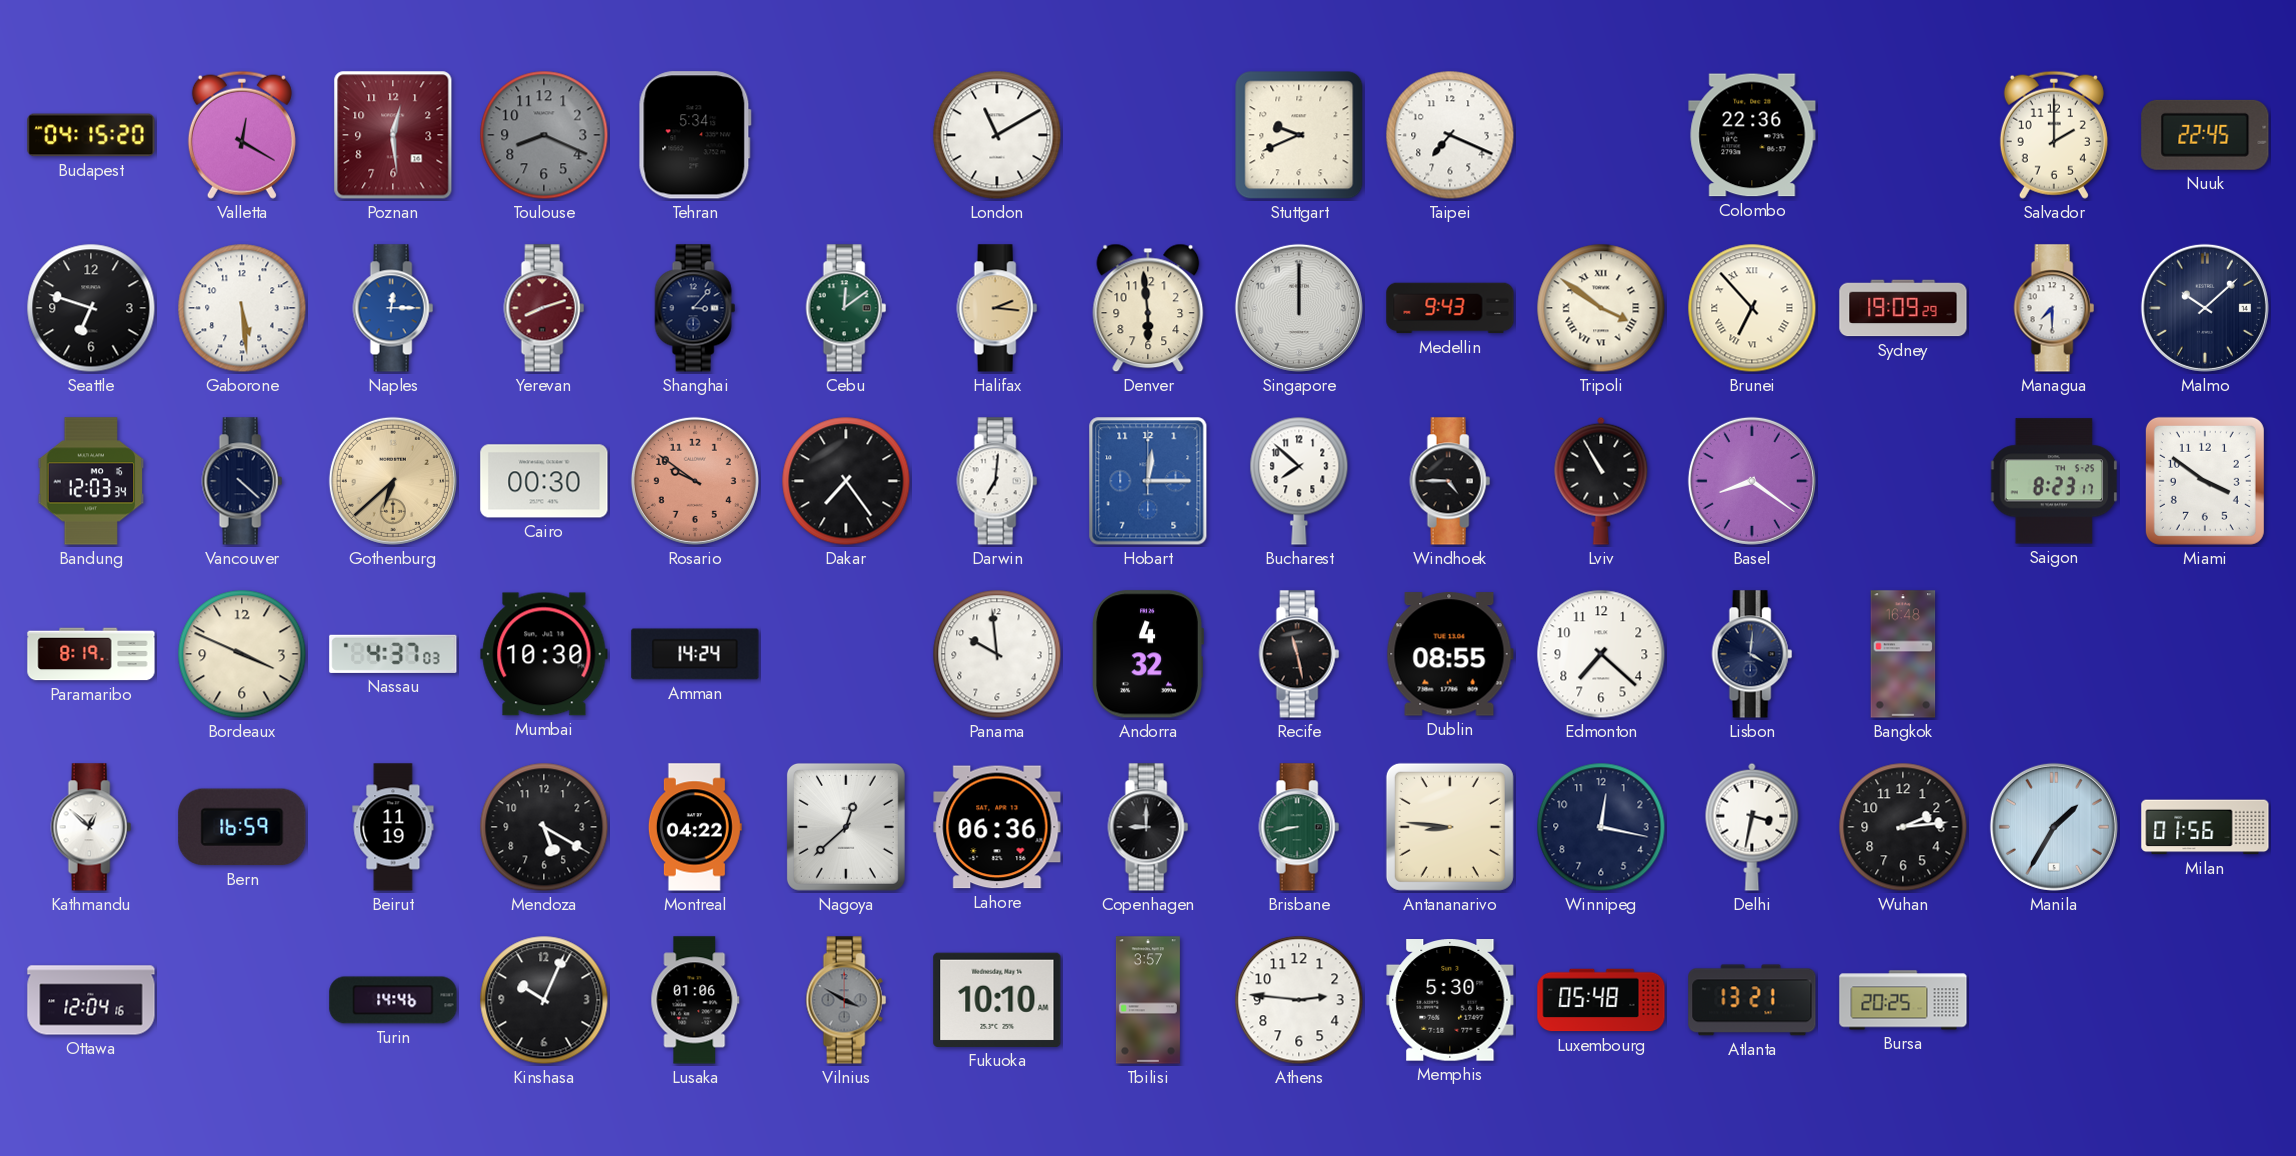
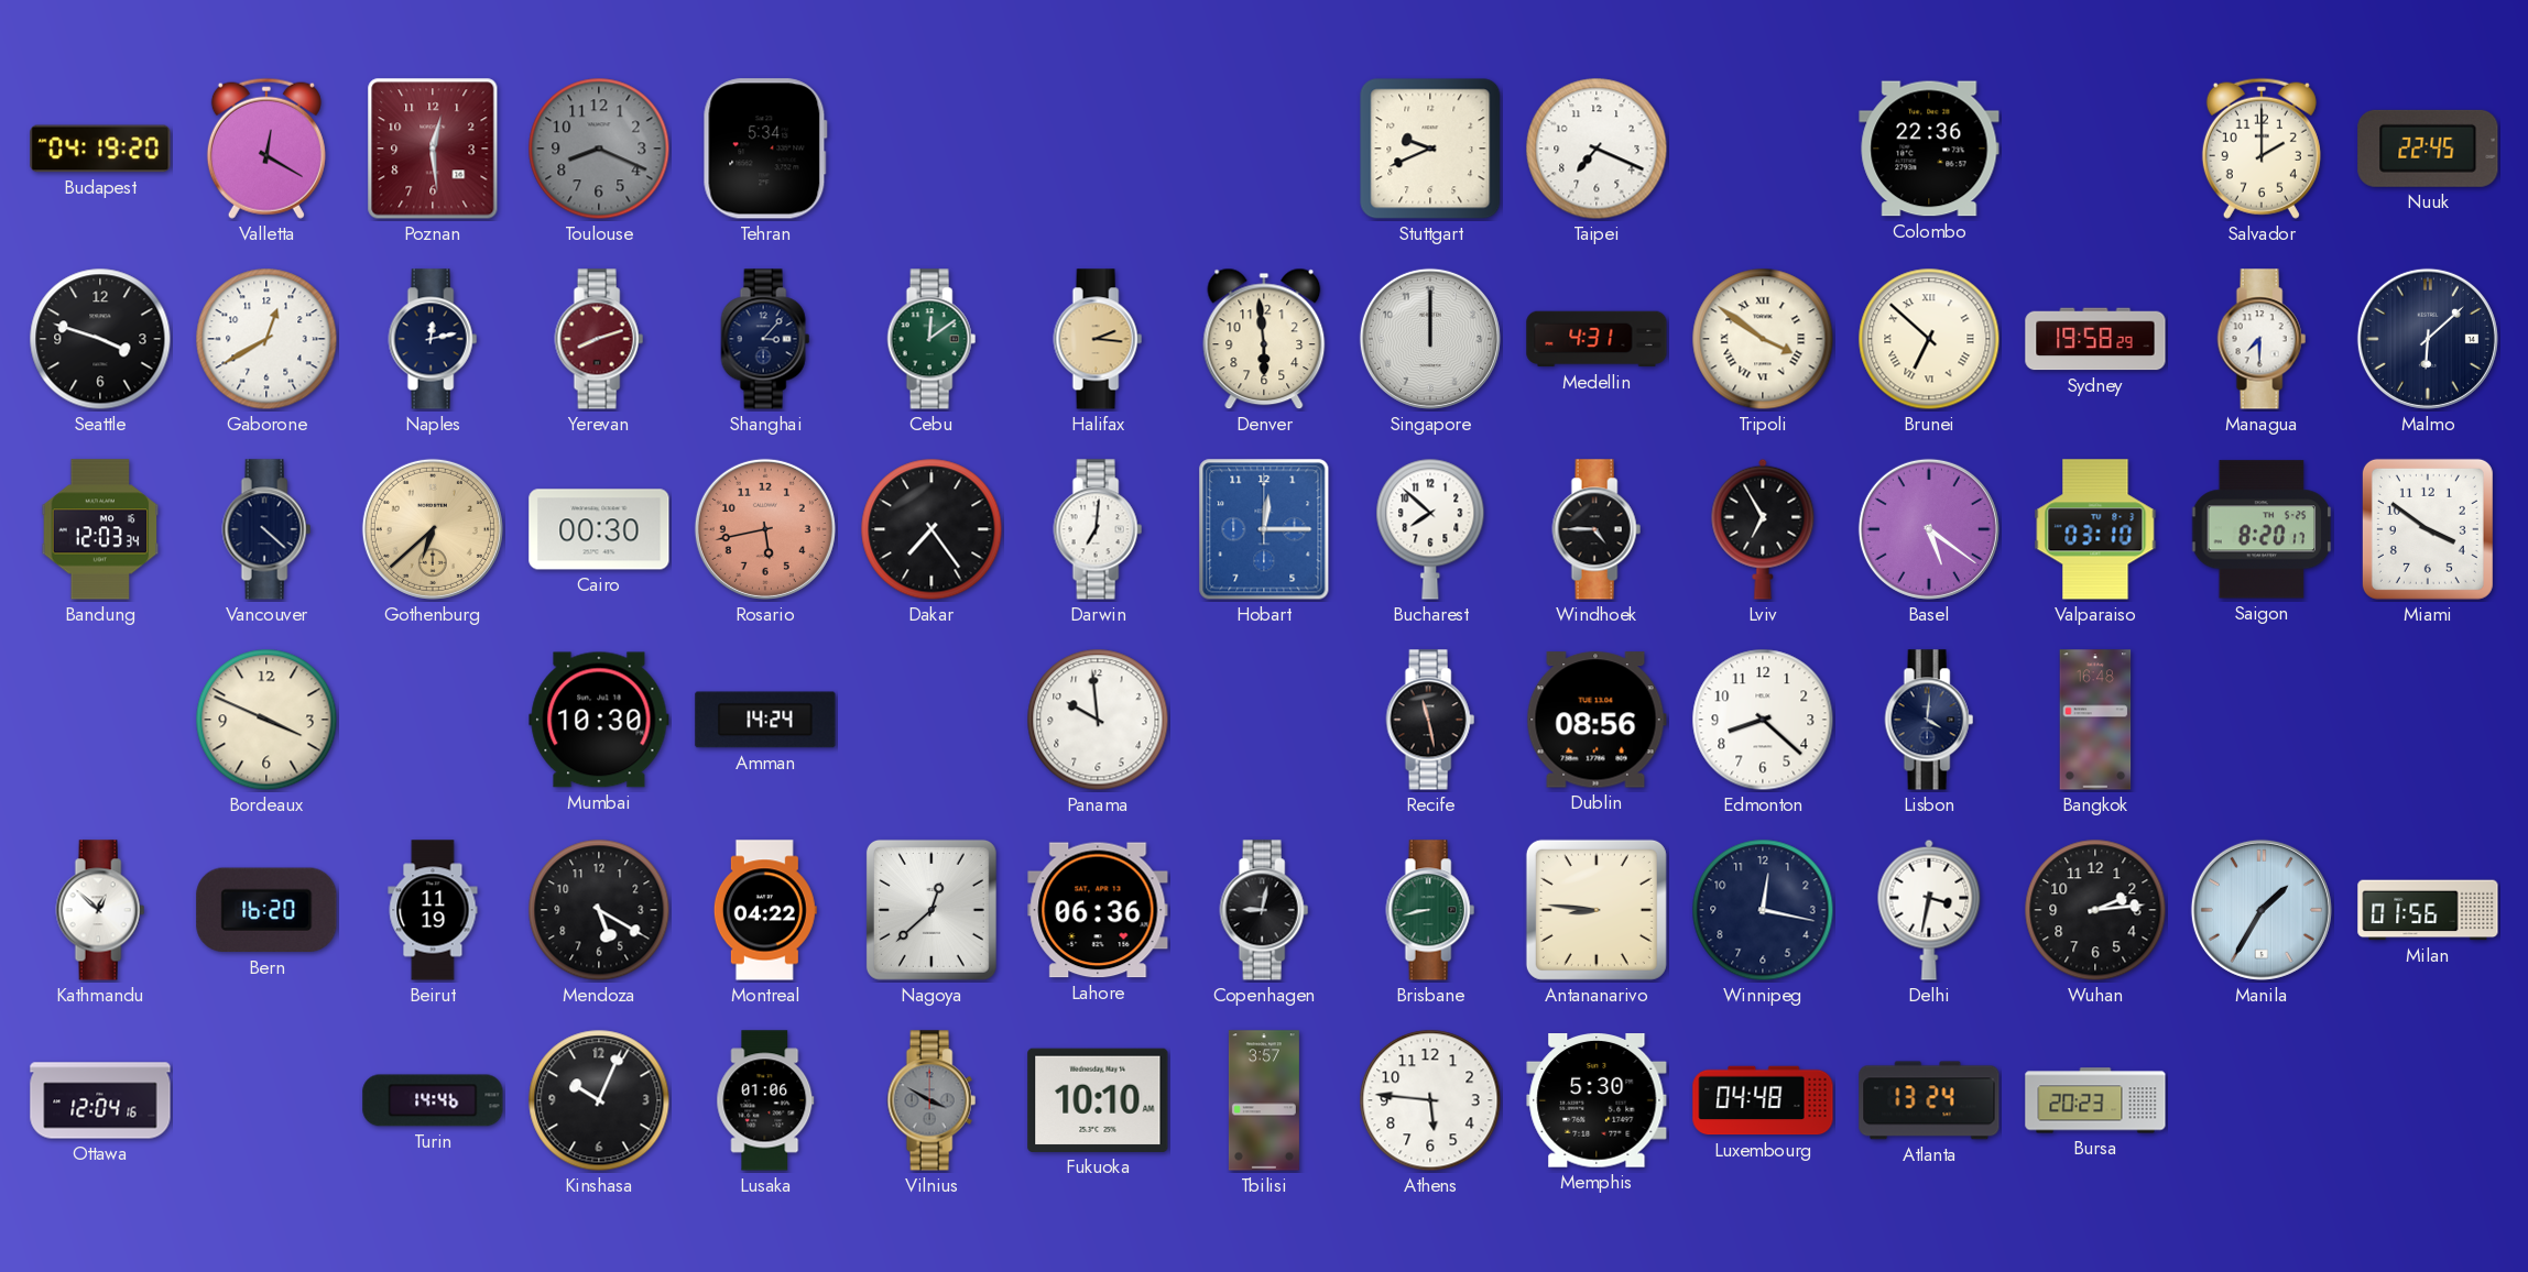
Budapest: 04:15 -> 04:19 (100, 149)
London: 11:10 -> none (997, 135)
Seattle: 6:48 -> 3:48 (100, 339)
Gaborone: 5:29 -> 12:40 (266, 339)
Naples: 12:15 -> 12:13 (433, 339)
Naples dial: blue -> navy (433, 339)
Medellin: 9:43 -> 4:31 (1597, 339)
Brunei: 6:53 -> 6:52 (1929, 339)
Sydney: 19:09 -> 19:58 (2095, 339)
Malmo: 10:08 -> 6:08 (2428, 339)
Rosario: 9:51 -> 5:43 (765, 529)
Lviv: 10:55 -> 6:55 (1763, 529)
Basel: 8:21 -> 5:21 (1929, 529)
Valparaiso: none -> 03:10 (2095, 529)
Saigon: 8:23 -> 8:20 (2262, 529)
Paramaribo: 8:19 -> none (91, 654)
Nassau: 4:37 -> none (393, 654)
Andorra: 4:32 -> none (1148, 654)
Dublin: 08:55 -> 08:56 (1597, 720)
Edmonton: 7:22 -> 8:22 (1763, 720)
Bern: 16:59 -> 16:20 (266, 910)
Copenhagen: 9:00 -> 9:02 (1264, 910)
Athens: 2:46 -> 5:46 (1430, 1100)
Luxembourg: 05:48 -> 04:48 (1763, 1100)
Atlanta: 13:21 -> 13:24 (1929, 1100)
Bursa: 20:25 -> 20:23 (2095, 1100)
